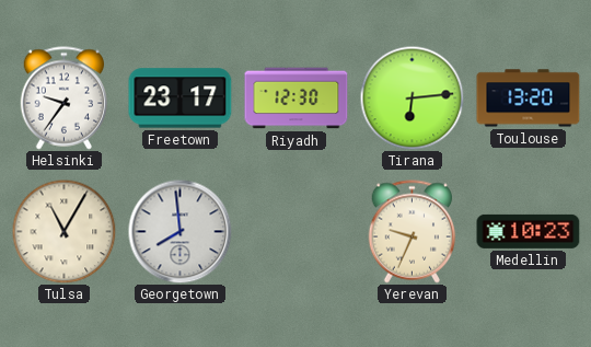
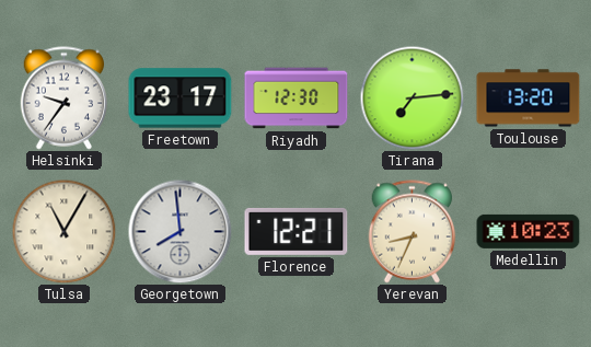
Tirana: 6:14 -> 7:14 (412, 97)
Florence: none -> 12:21 (297, 231)
Yerevan: 9:34 -> 8:34 (413, 232)
